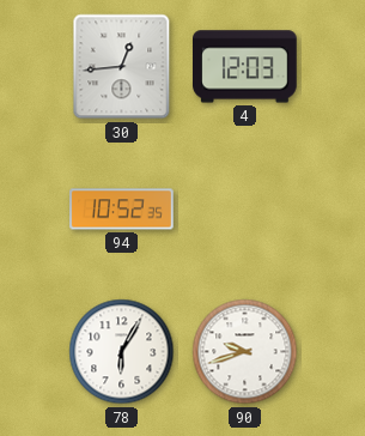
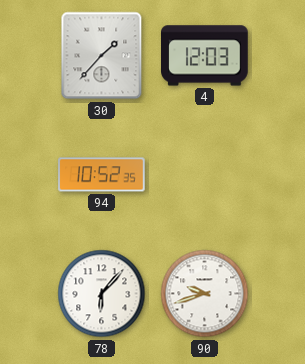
30: 12:44 -> 1:37 (102, 56)
78: 6:05 -> 6:07 (102, 294)
